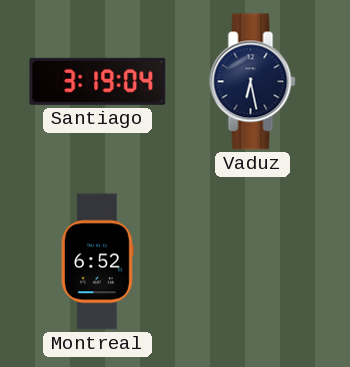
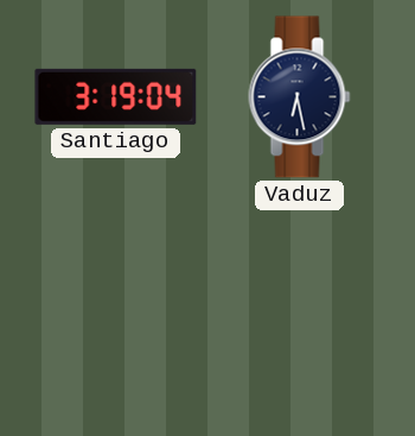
Montreal: 6:52 -> none (98, 262)
